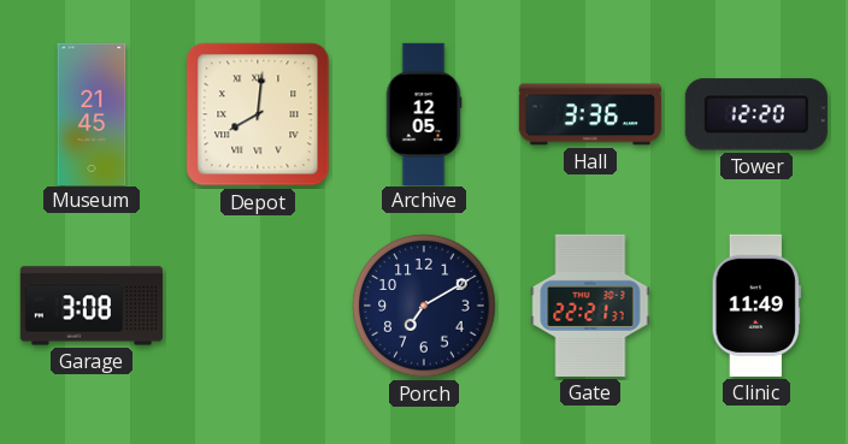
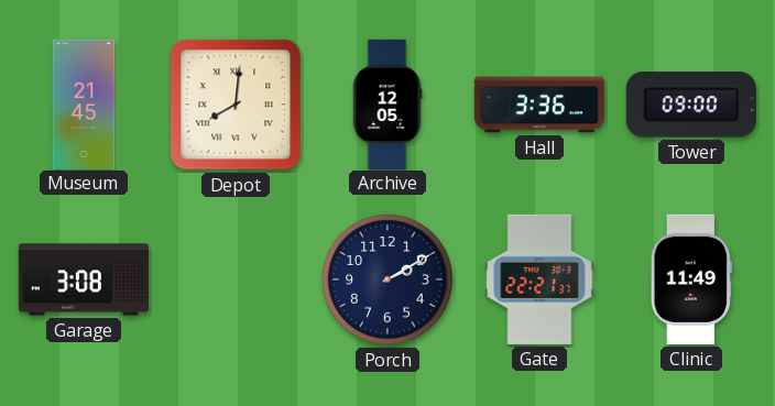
Tower: 12:20 -> 09:00 (691, 105)
Porch: 7:10 -> 2:10 (387, 279)
